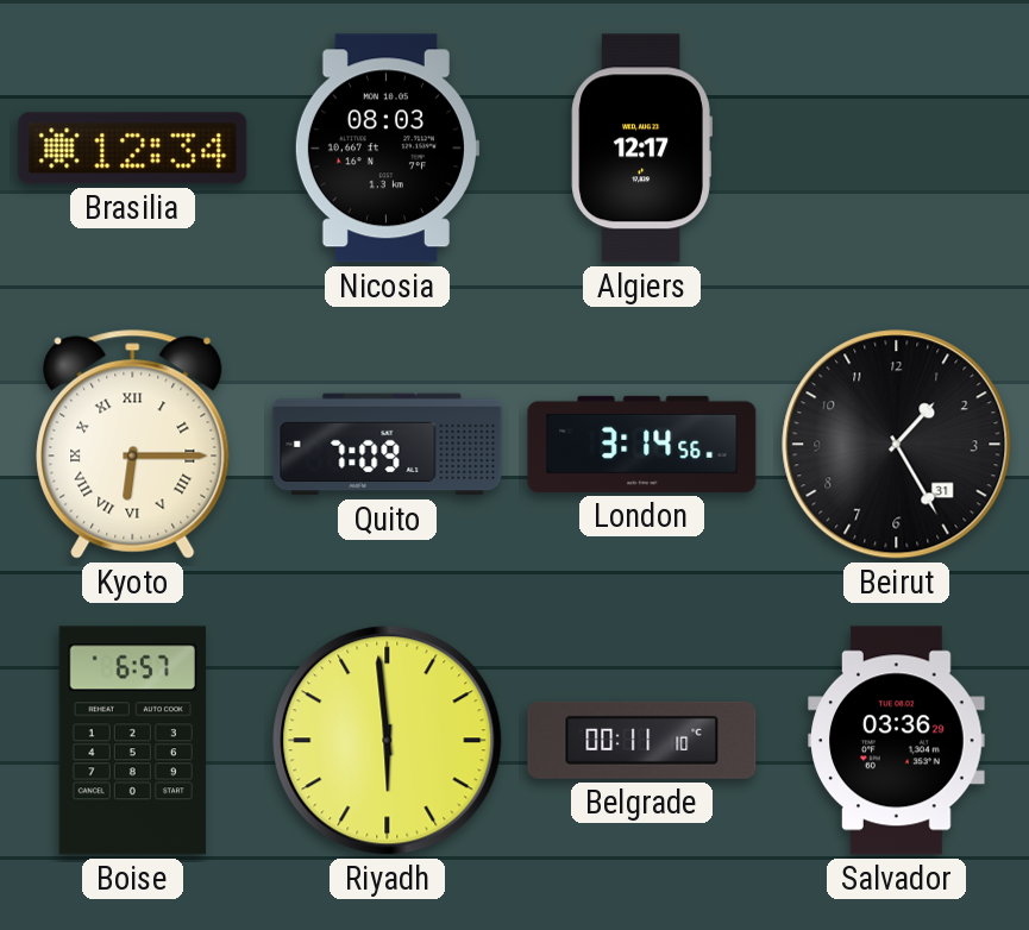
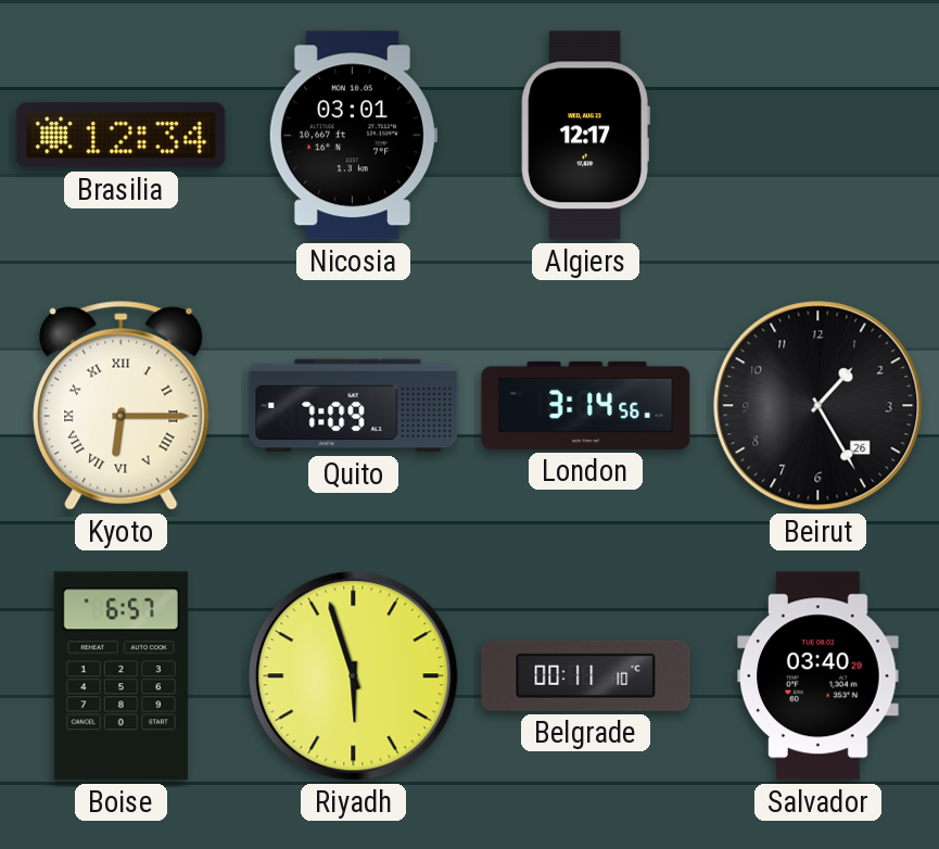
Nicosia: 08:03 -> 03:01 (353, 136)
Beirut date: 31 -> 26 (819, 406)
Riyadh: 5:59 -> 5:57 (354, 676)
Salvador: 03:36 -> 03:40 (819, 676)
